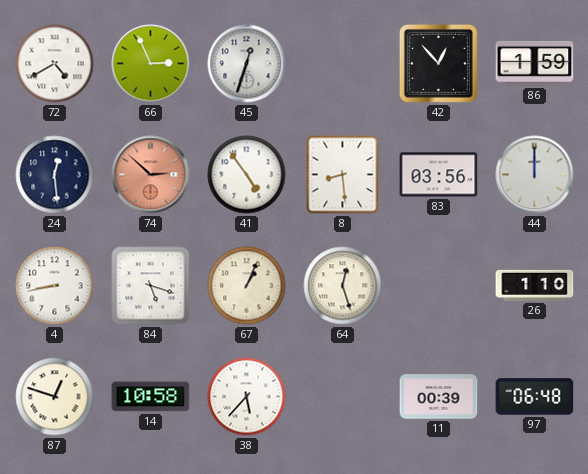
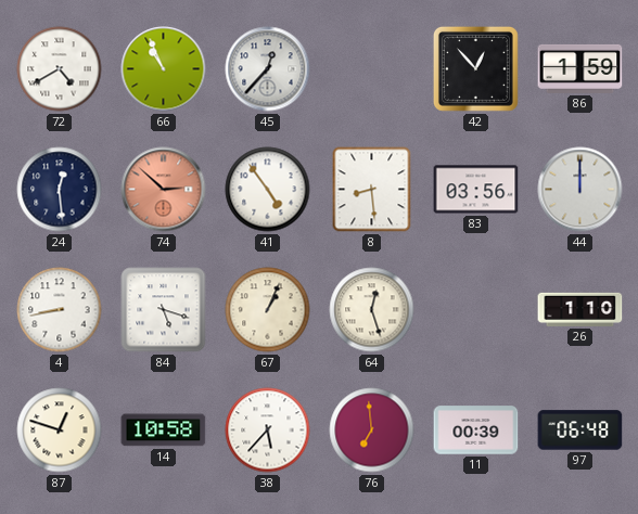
66: 2:56 -> 10:56 (164, 69)
45: 12:33 -> 12:37 (268, 69)
76: none -> 6:59 (372, 431)
